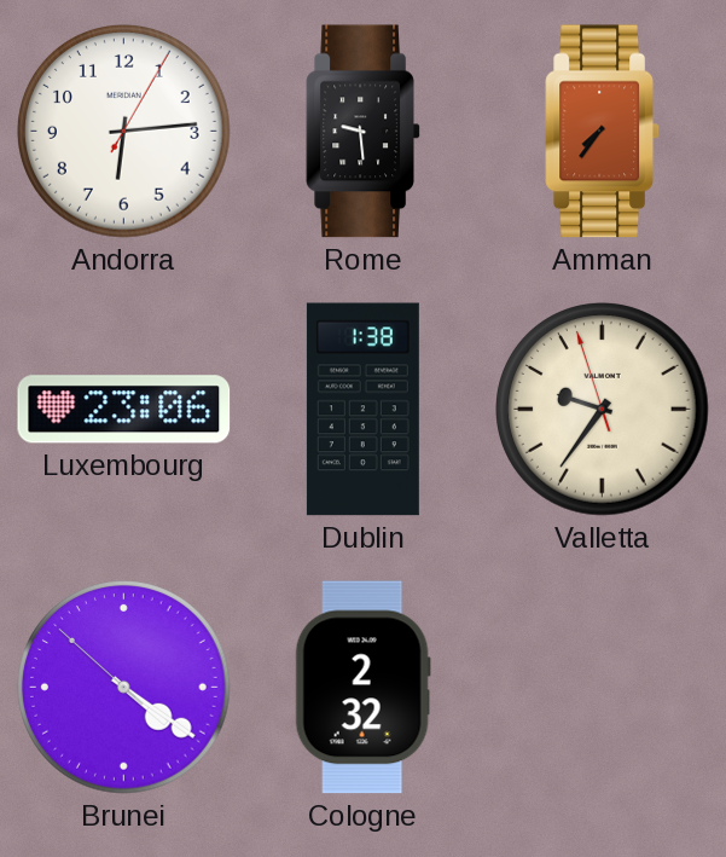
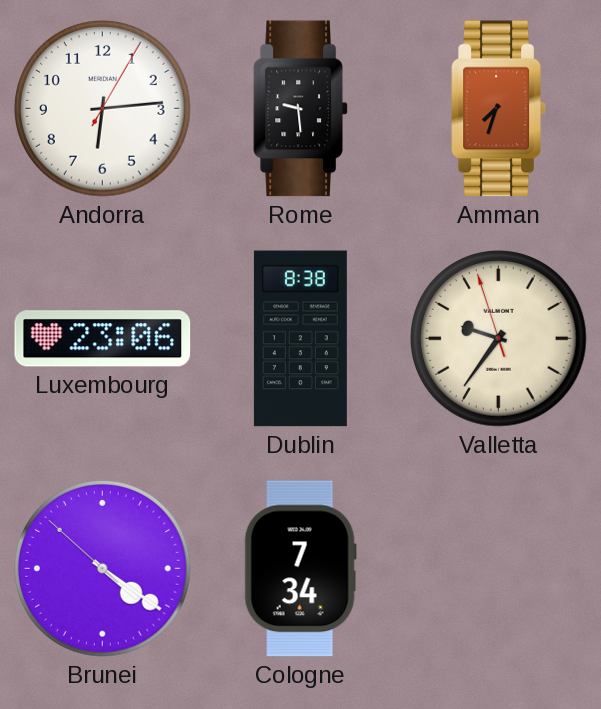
Amman: 7:36 -> 7:33 (498, 109)
Dublin: 1:38 -> 8:38 (300, 339)
Cologne: 2:32 -> 7:34 (300, 569)
